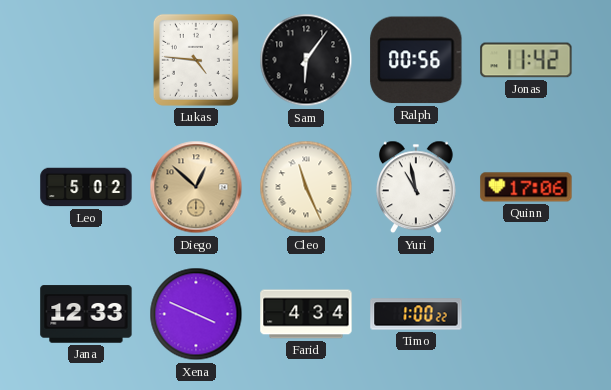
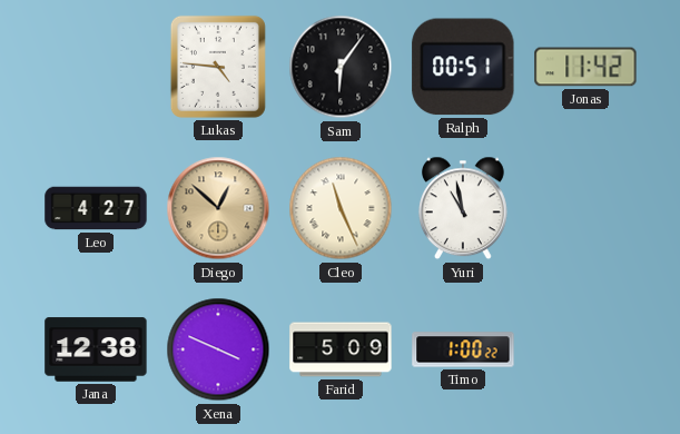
Ralph: 00:56 -> 00:51 (463, 67)
Leo: 5:02 -> 4:27 (96, 208)
Quinn: 17:06 -> none (526, 187)
Jana: 12:33 -> 12:38 (96, 349)
Farid: 4:34 -> 5:09 (341, 349)
